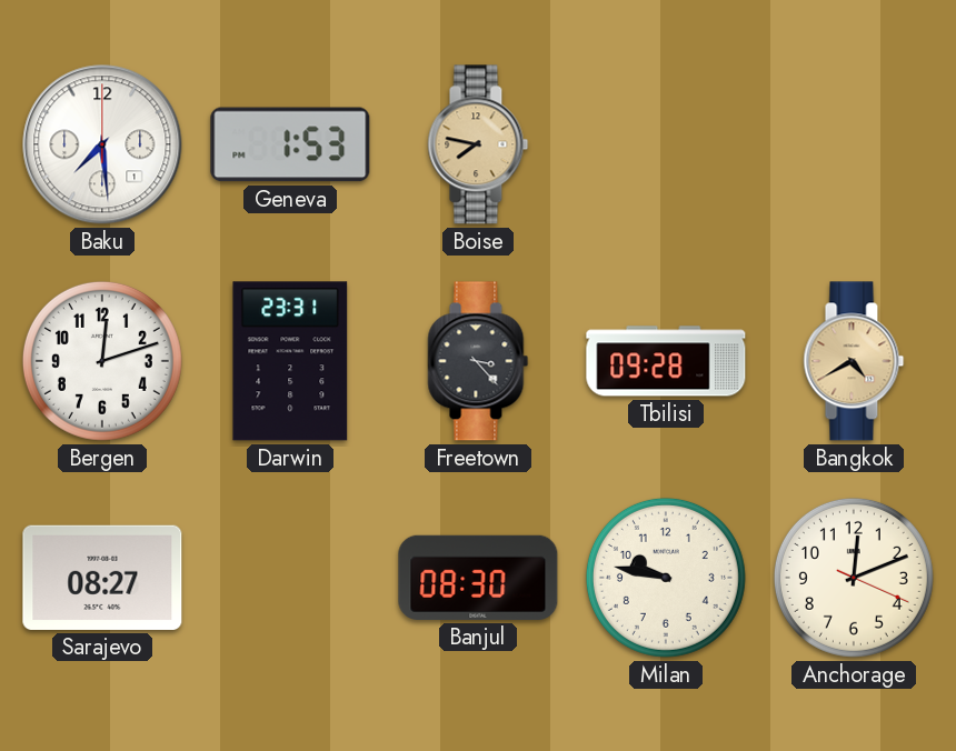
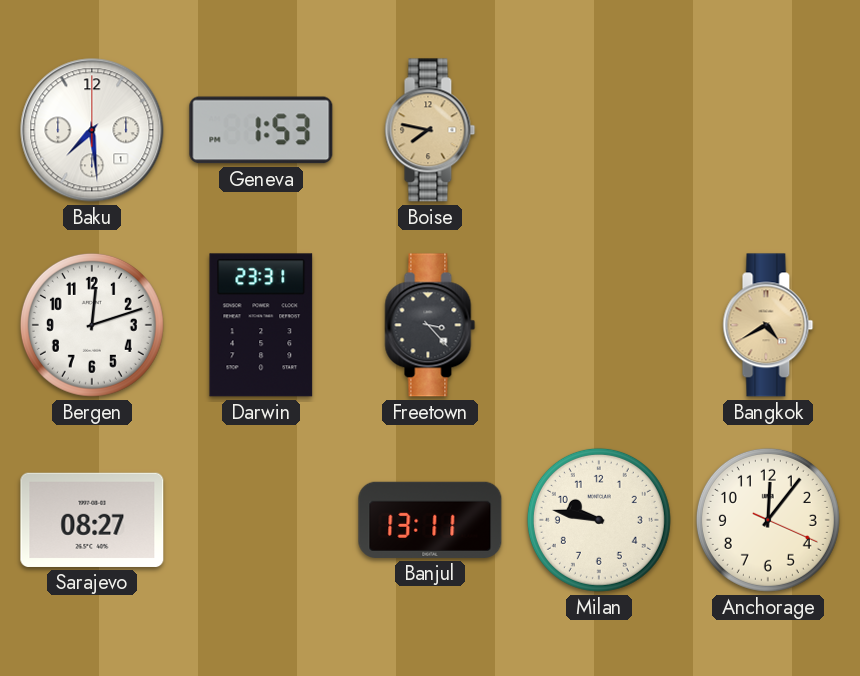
Tbilisi: 09:28 -> none (666, 361)
Banjul: 08:30 -> 13:11 (430, 520)
Anchorage: 12:11 -> 12:06 (768, 520)
